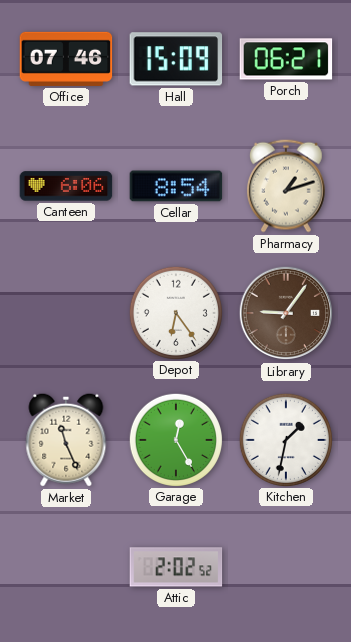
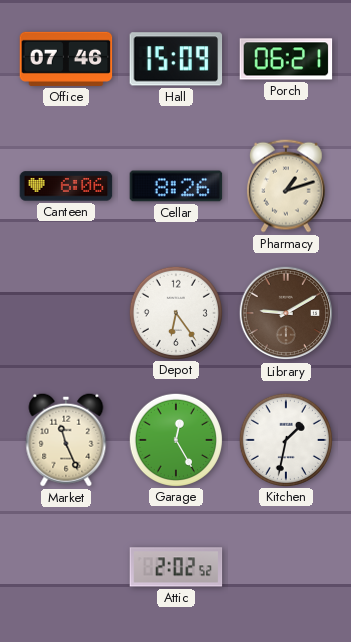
Cellar: 8:54 -> 8:26 (176, 186)
Library: 9:06 -> 9:10 (286, 313)
